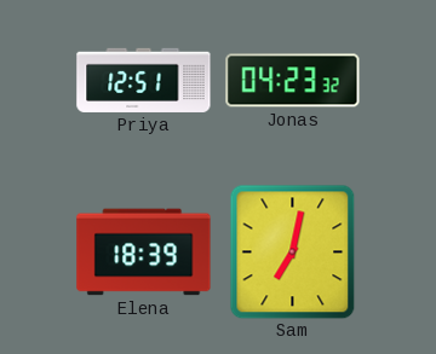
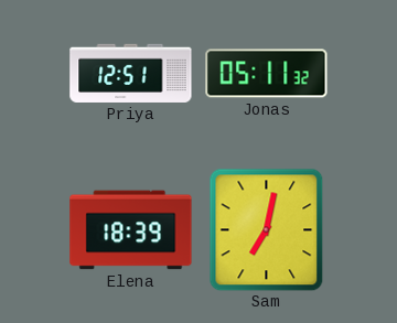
Jonas: 04:23 -> 05:11 (267, 74)
